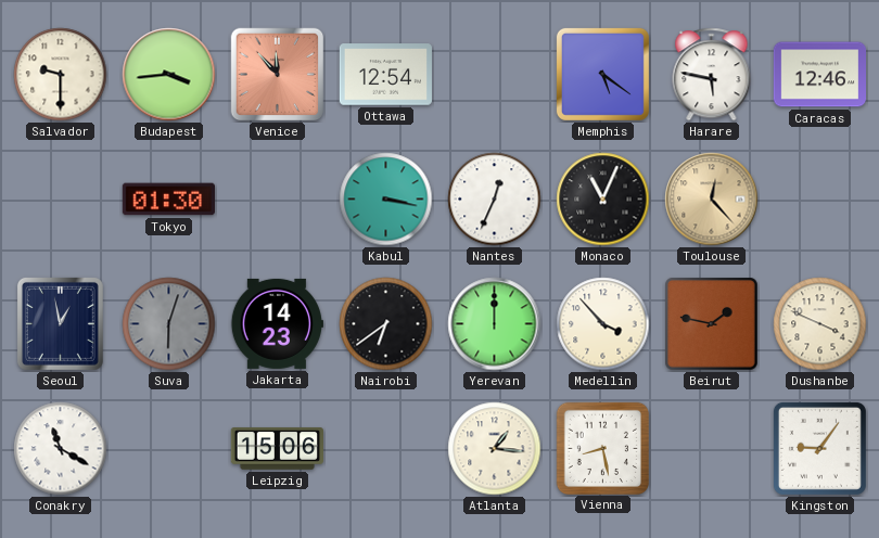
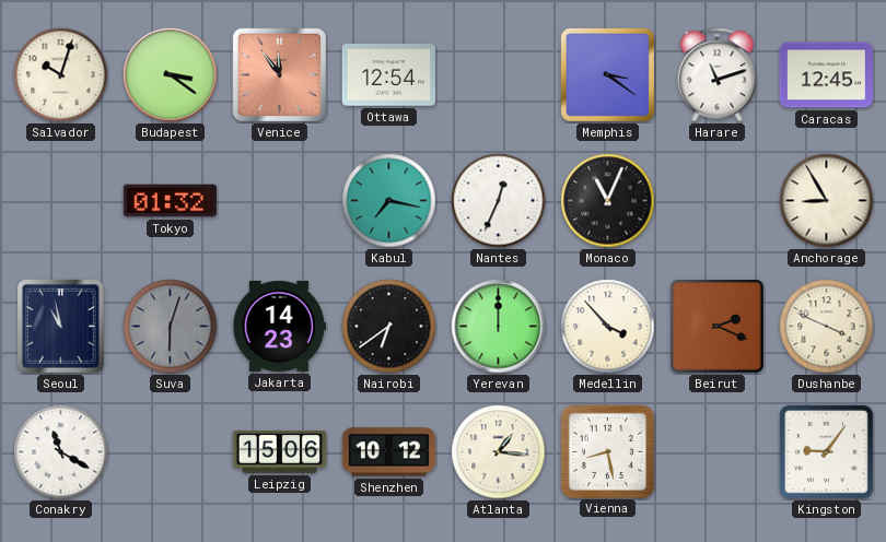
Salvador: 9:30 -> 10:03 (61, 75)
Budapest: 3:44 -> 3:21 (171, 75)
Venice: 11:53 -> 11:54 (280, 75)
Memphis: 5:21 -> 3:21 (607, 74)
Harare: 5:47 -> 11:12 (718, 75)
Caracas: 12:46 -> 12:45 (826, 75)
Tokyo: 01:30 -> 01:32 (170, 201)
Kabul: 3:17 -> 7:17 (389, 201)
Toulouse: 12:23 -> none (712, 200)
Anchorage: none -> 8:55 (827, 201)
Seoul: 12:58 -> 10:58 (60, 326)
Beirut: 1:47 -> 2:19 (718, 327)
Shenzhen: none -> 10:12 (388, 452)
